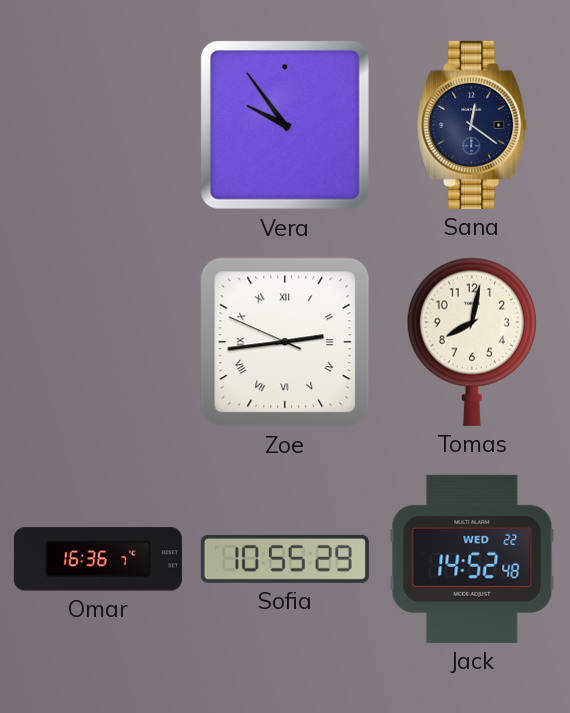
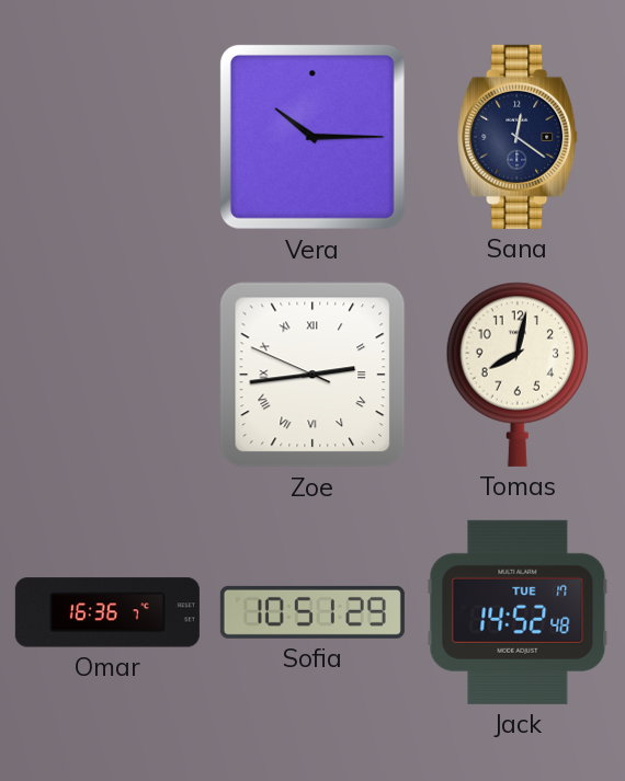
Vera: 9:54 -> 10:15 (312, 137)
Sofia: 10:55 -> 10:51 (312, 612)
Jack date: WED 22 -> TUE 17 (518, 612)
